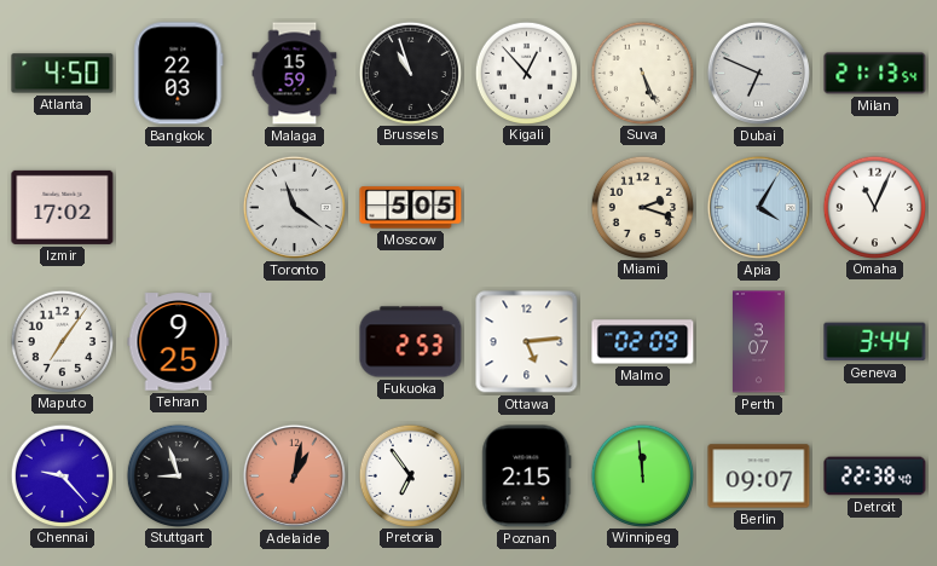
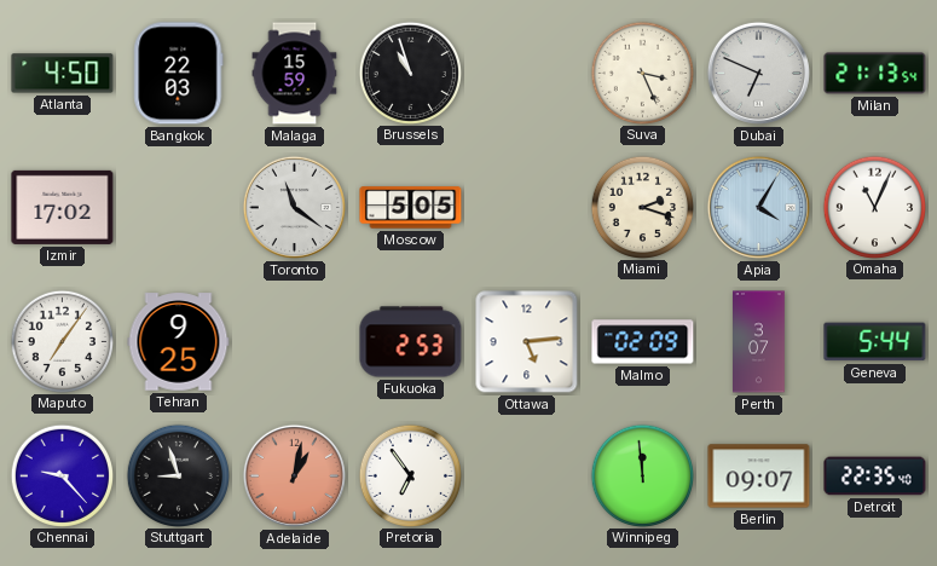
Kigali: 12:53 -> none (526, 73)
Suva: 5:26 -> 3:26 (642, 73)
Geneva: 3:44 -> 5:44 (875, 342)
Poznan: 2:15 -> none (527, 477)
Detroit: 22:38 -> 22:35 (875, 477)
